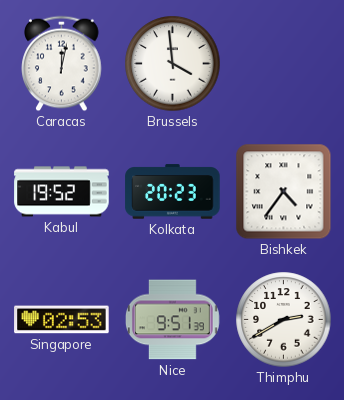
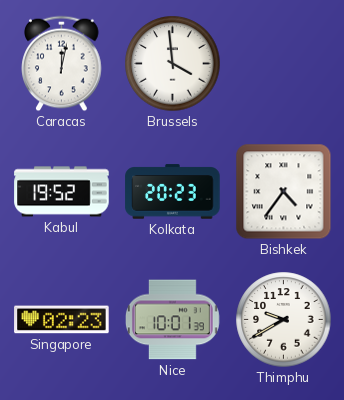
Singapore: 02:53 -> 02:23 (62, 320)
Nice: 9:51 -> 10:01 (173, 320)
Thimphu: 2:40 -> 9:40 (284, 320)
